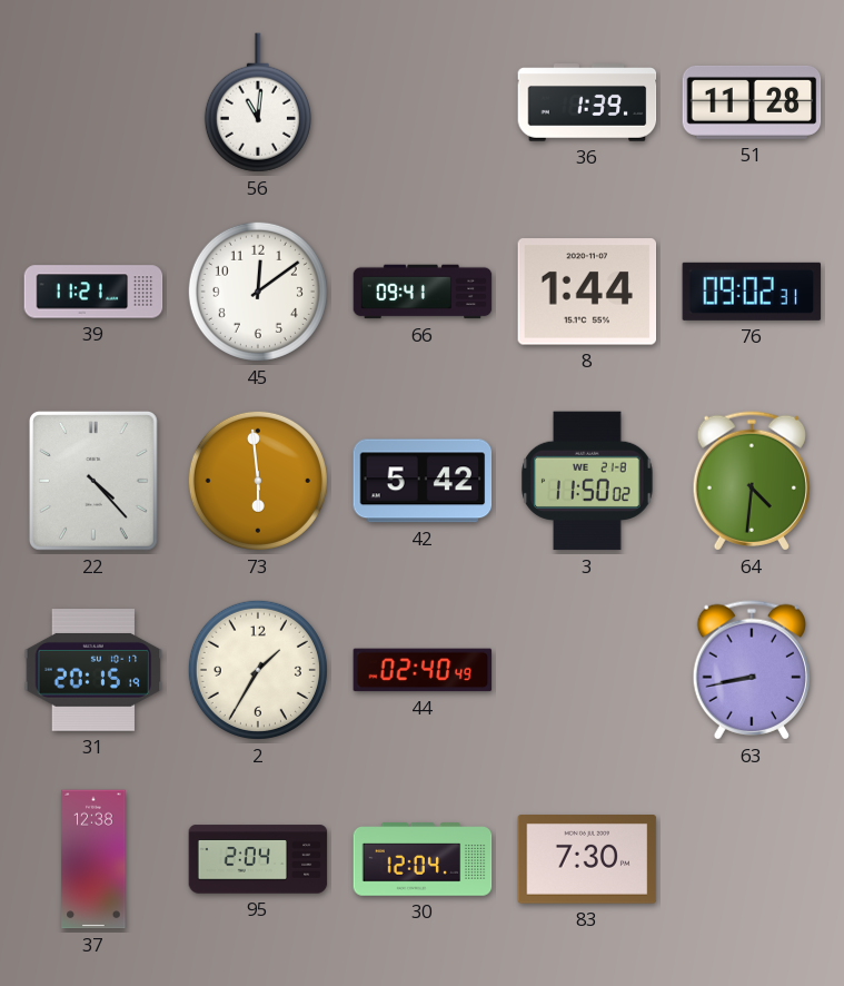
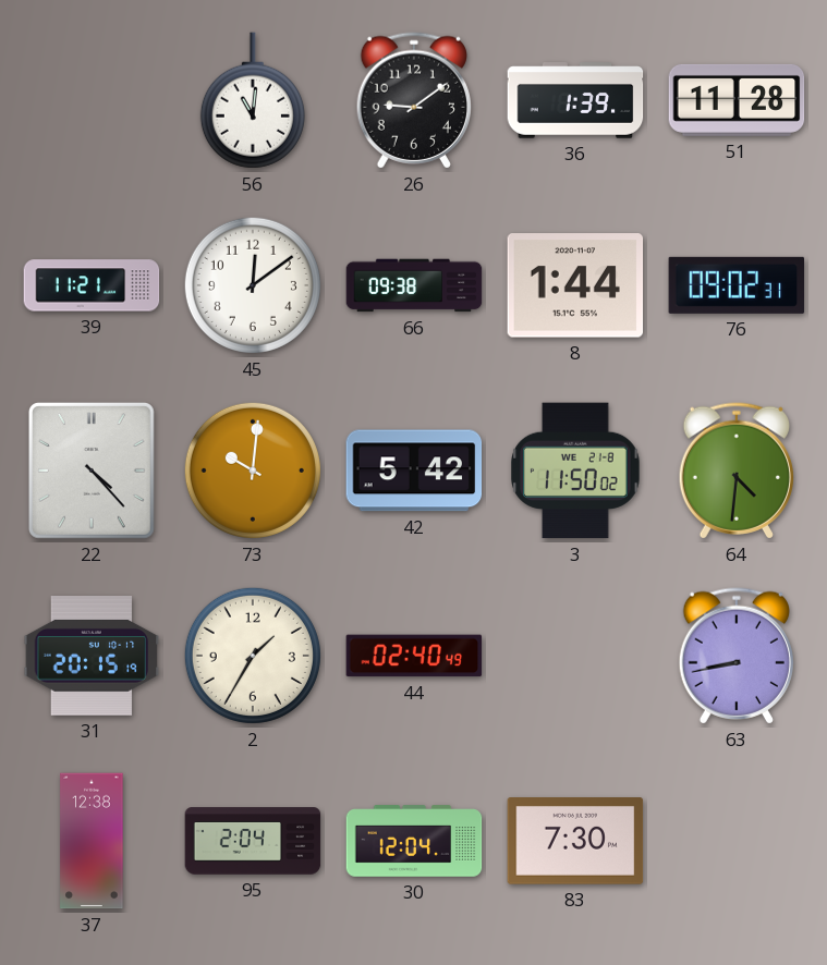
26: none -> 9:09 (413, 100)
66: 09:41 -> 09:38 (414, 285)
73: 5:59 -> 10:01 (253, 471)
